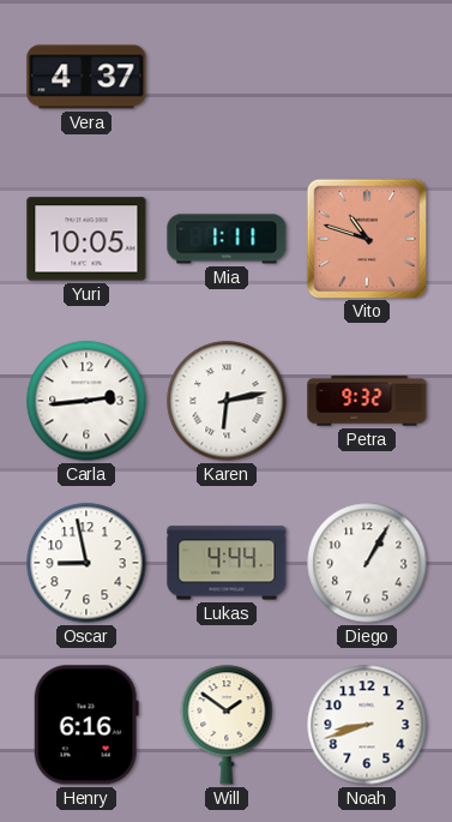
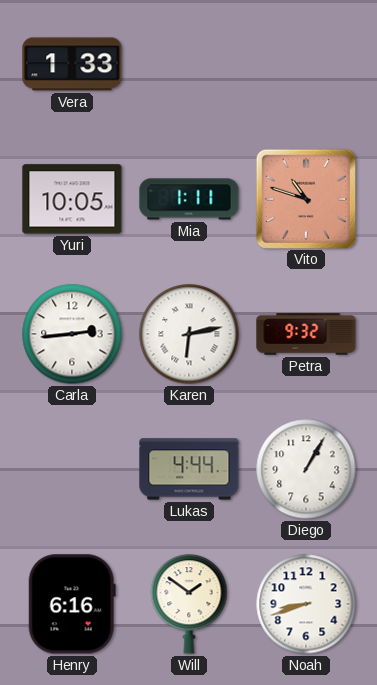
Vera: 4:37 -> 1:33 (72, 64)
Oscar: 8:58 -> none (86, 563)
